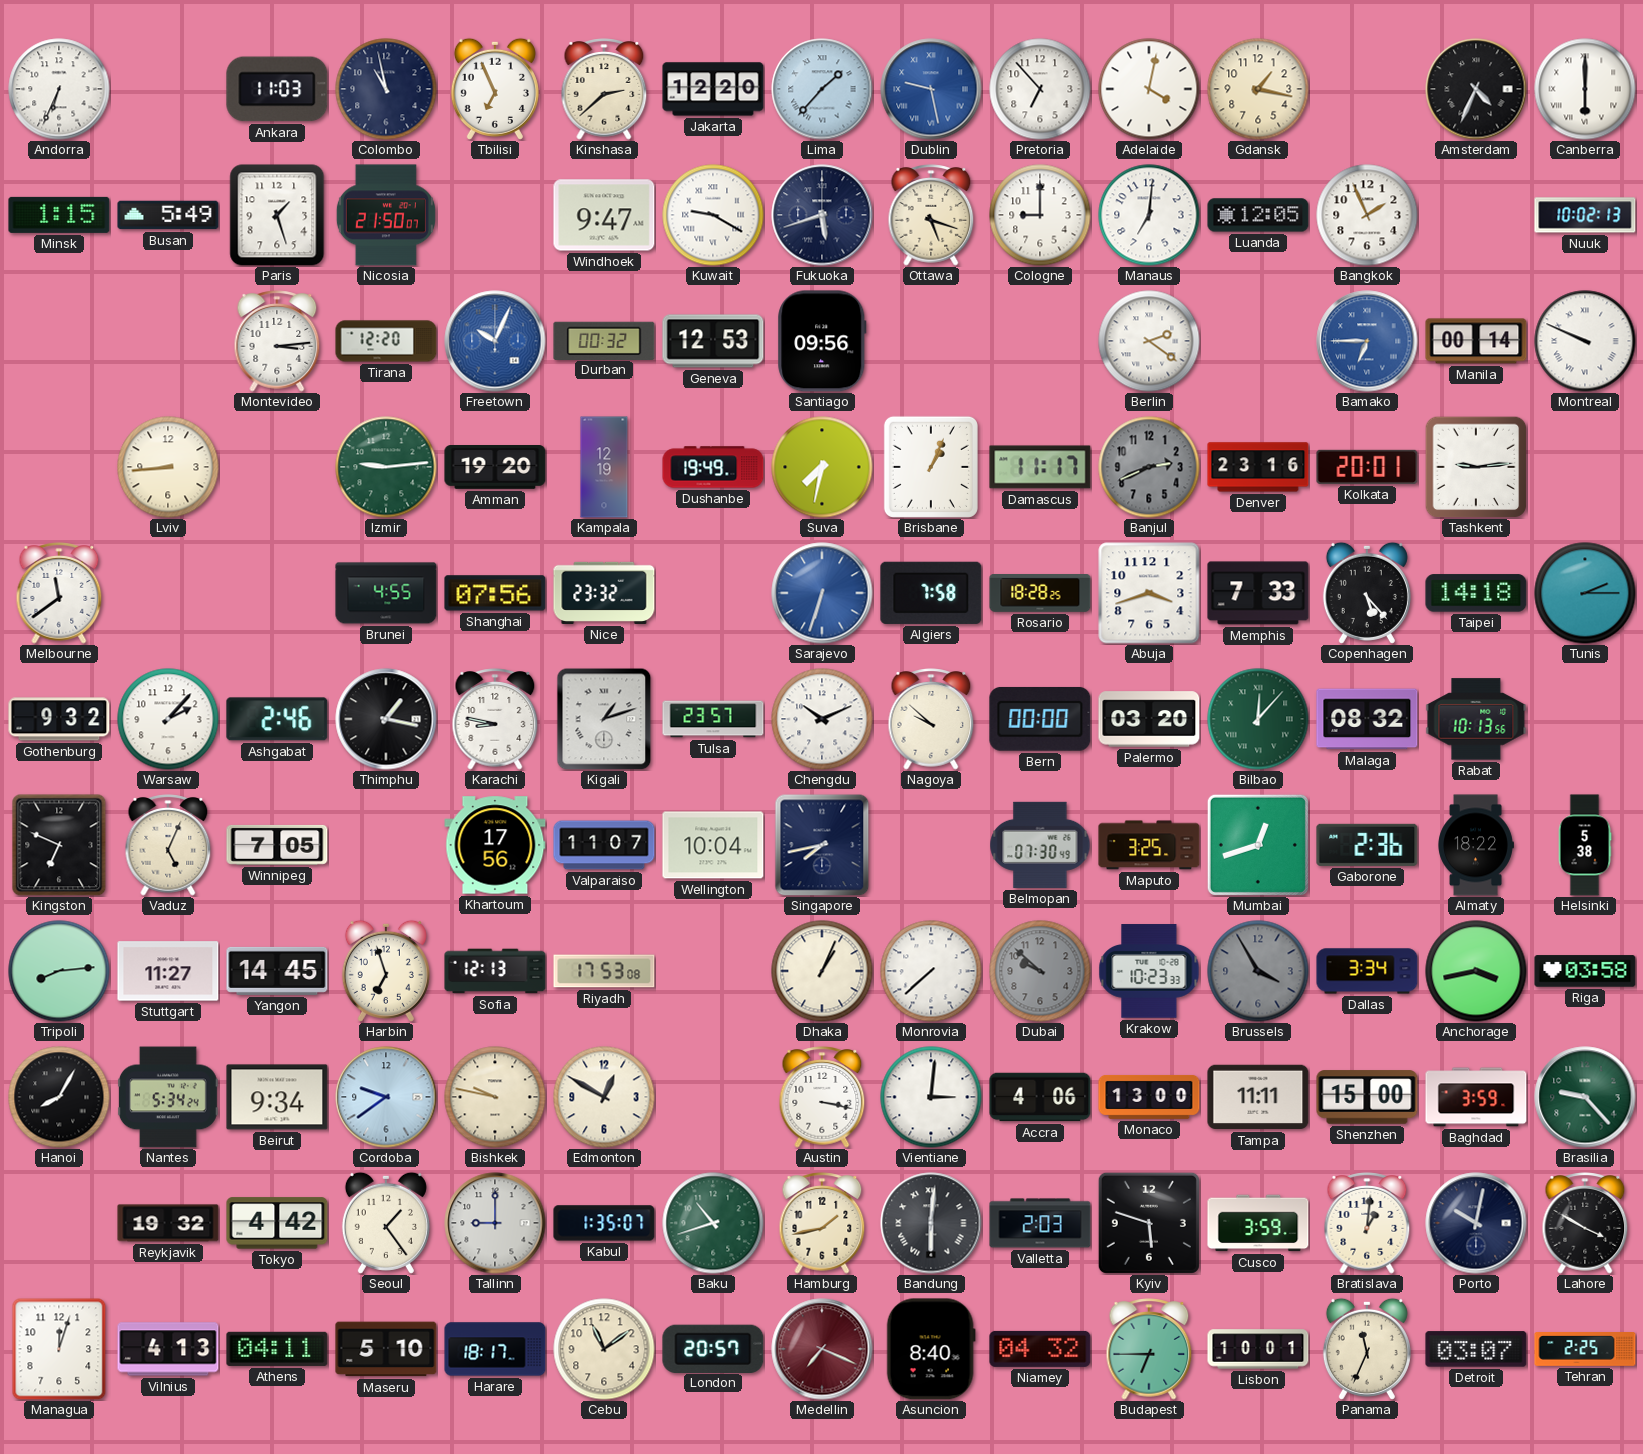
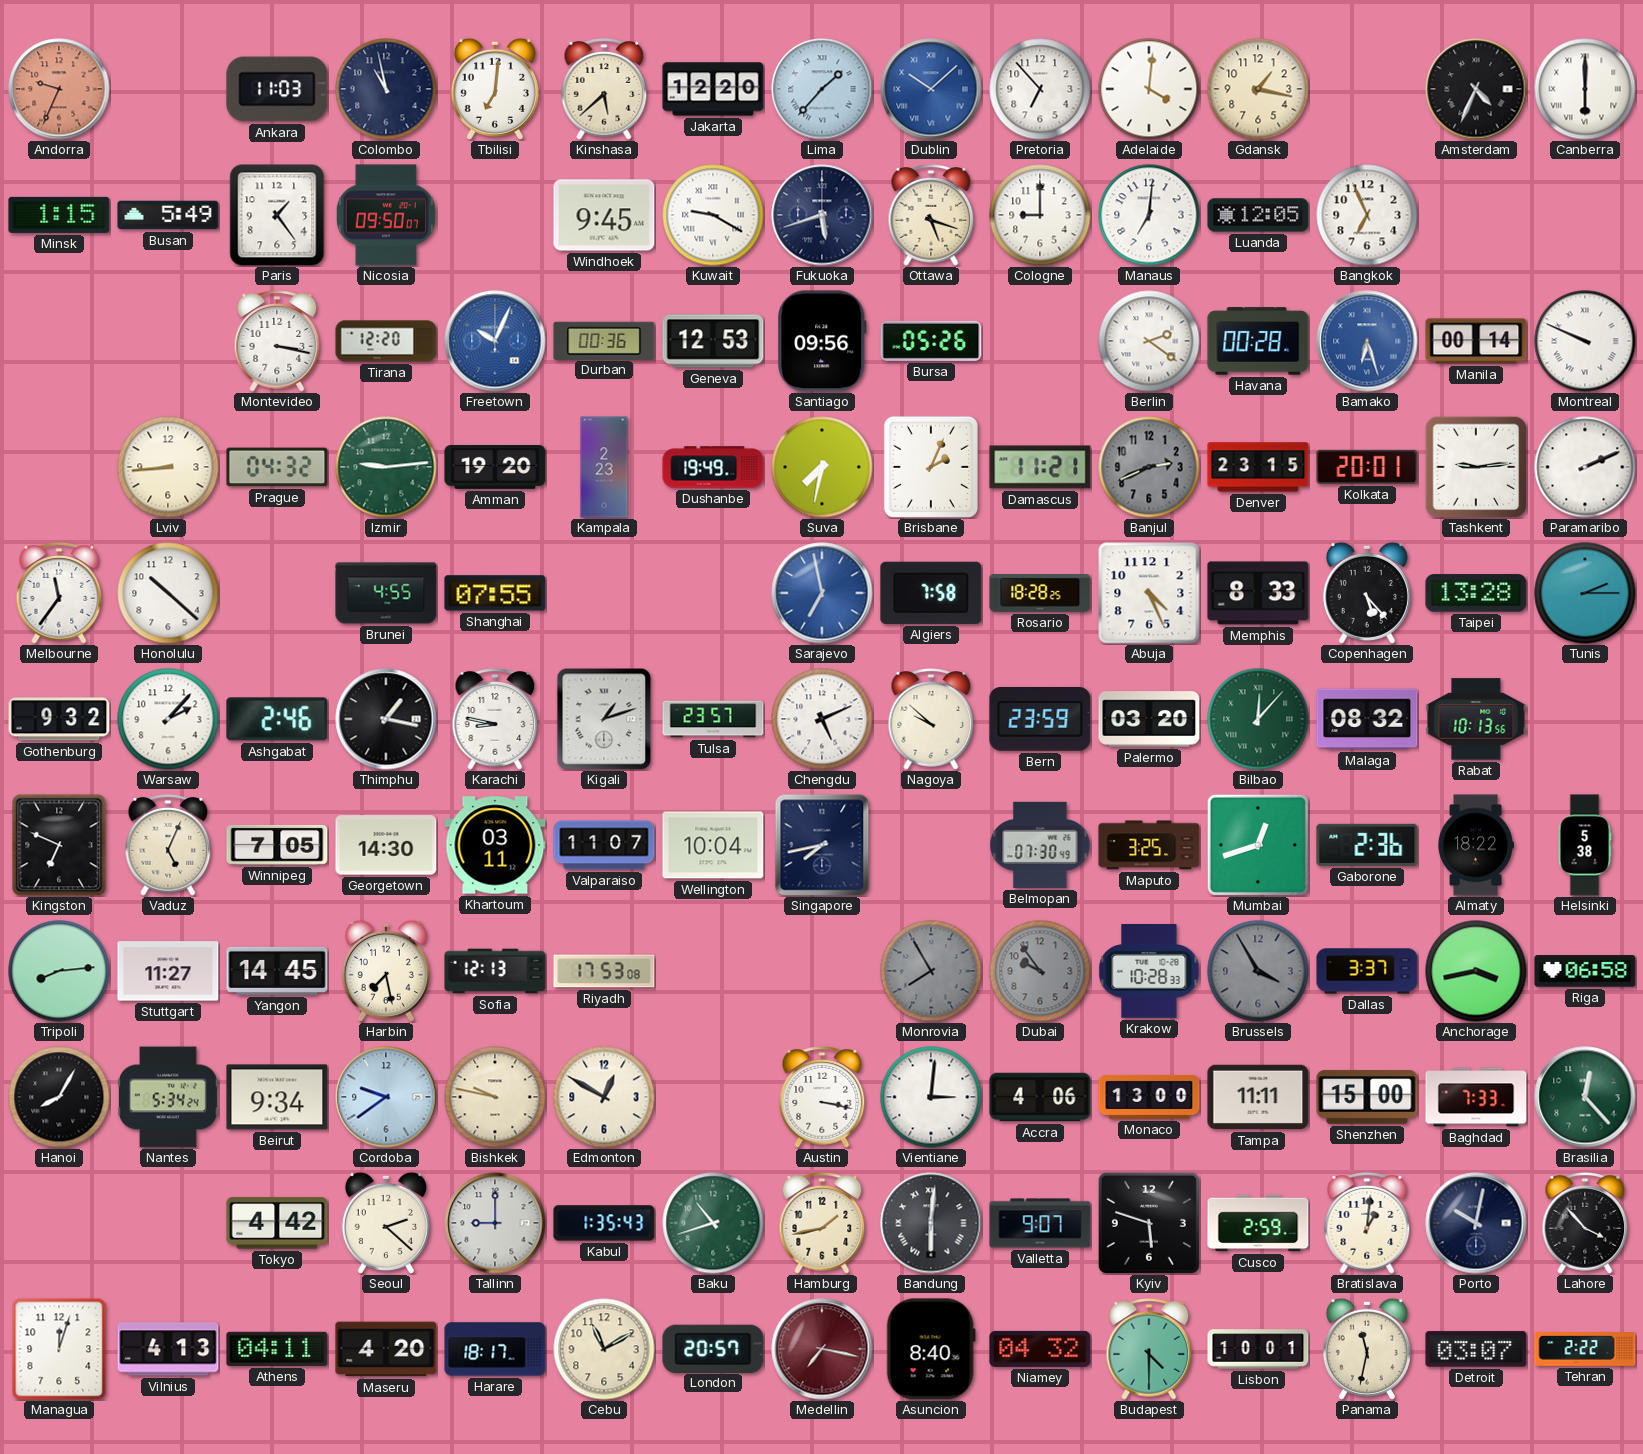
Andorra: 6:34 -> 9:34 (59, 89)
Andorra dial: white -> salmon (59, 89)
Tbilisi: 6:56 -> 7:01 (495, 89)
Kinshasa: 2:38 -> 5:38 (604, 89)
Dublin: 9:28 -> 10:08 (931, 89)
Adelaide: 4:02 -> 4:01 (1149, 89)
Paris: 1:27 -> 1:24 (277, 215)
Nicosia: 21:50 -> 09:50 (386, 215)
Windhoek: 9:47 -> 9:45 (604, 215)
Bangkok: 1:56 -> 6:56 (1367, 215)
Nuuk: 10:02 -> none (1585, 215)
Montevideo: 3:14 -> 3:17 (277, 341)
Durban: 00:32 -> 00:36 (604, 340)
Bursa: none -> 05:26 (931, 341)
Havana: none -> 00:28 (1258, 341)
Bamako: 6:45 -> 6:27 (1367, 341)
Prague: none -> 04:32 (277, 467)
Kampala: 12:19 -> 2:23 (604, 467)
Brisbane: 1:04 -> 2:04 (931, 467)
Damascus: 11:17 -> 11:21 (1040, 467)
Denver: 23:16 -> 23:15 (1258, 467)
Paramaribo: none -> 2:11 (1585, 467)
Melbourne: 11:39 -> 11:36 (59, 593)
Honolulu: none -> 10:22 (168, 593)
Shanghai: 07:56 -> 07:55 (495, 593)
Nice: 23:32 -> none (604, 593)
Sarajevo: 6:33 -> 6:58 (822, 593)
Abuja: 3:42 -> 4:26 (1149, 593)
Memphis: 7:33 -> 8:33 (1258, 593)
Taipei: 14:18 -> 13:28 (1476, 593)
Chengdu: 10:11 -> 5:11 (822, 719)
Bern: 00:00 -> 23:59 (1040, 719)
Georgetown: none -> 14:30 (386, 845)
Khartoum: 17:56 -> 03:11 (495, 845)
Harbin: 6:57 -> 7:28 (386, 971)
Dhaka: 1:04 -> none (822, 971)
Monrovia: 7:38 -> 7:55 (931, 971)
Monrovia dial: white -> grey (931, 971)
Dubai: 9:52 -> 9:54 (1040, 971)
Krakow: 10:23 -> 10:28 (1149, 971)
Dallas: 3:34 -> 3:37 (1367, 971)
Riga: 03:58 -> 06:58 (1585, 971)
Baghdad: 3:59 -> 7:33 (1476, 1097)
Brasilia: 9:23 -> 12:23 (1585, 1097)
Reykjavik: 19:32 -> none (168, 1223)
Seoul: 1:24 -> 2:22 (386, 1223)
Kabul: 1:35:07 -> 1:35:43 (604, 1223)
Valletta: 2:03 -> 9:07 (1040, 1223)
Cusco: 3:59 -> 2:59 (1258, 1223)
Lahore: 3:50 -> 3:53 (1585, 1223)
Maseru: 5:10 -> 4:20 (386, 1349)
Cebu: 11:09 -> 11:10 (604, 1349)
Medellin: 7:19 -> 7:17 (822, 1349)
Budapest: 6:45 -> 4:30 (1149, 1349)
Panama: 11:34 -> 11:32 (1367, 1349)
Tehran: 2:25 -> 2:22 (1585, 1350)
